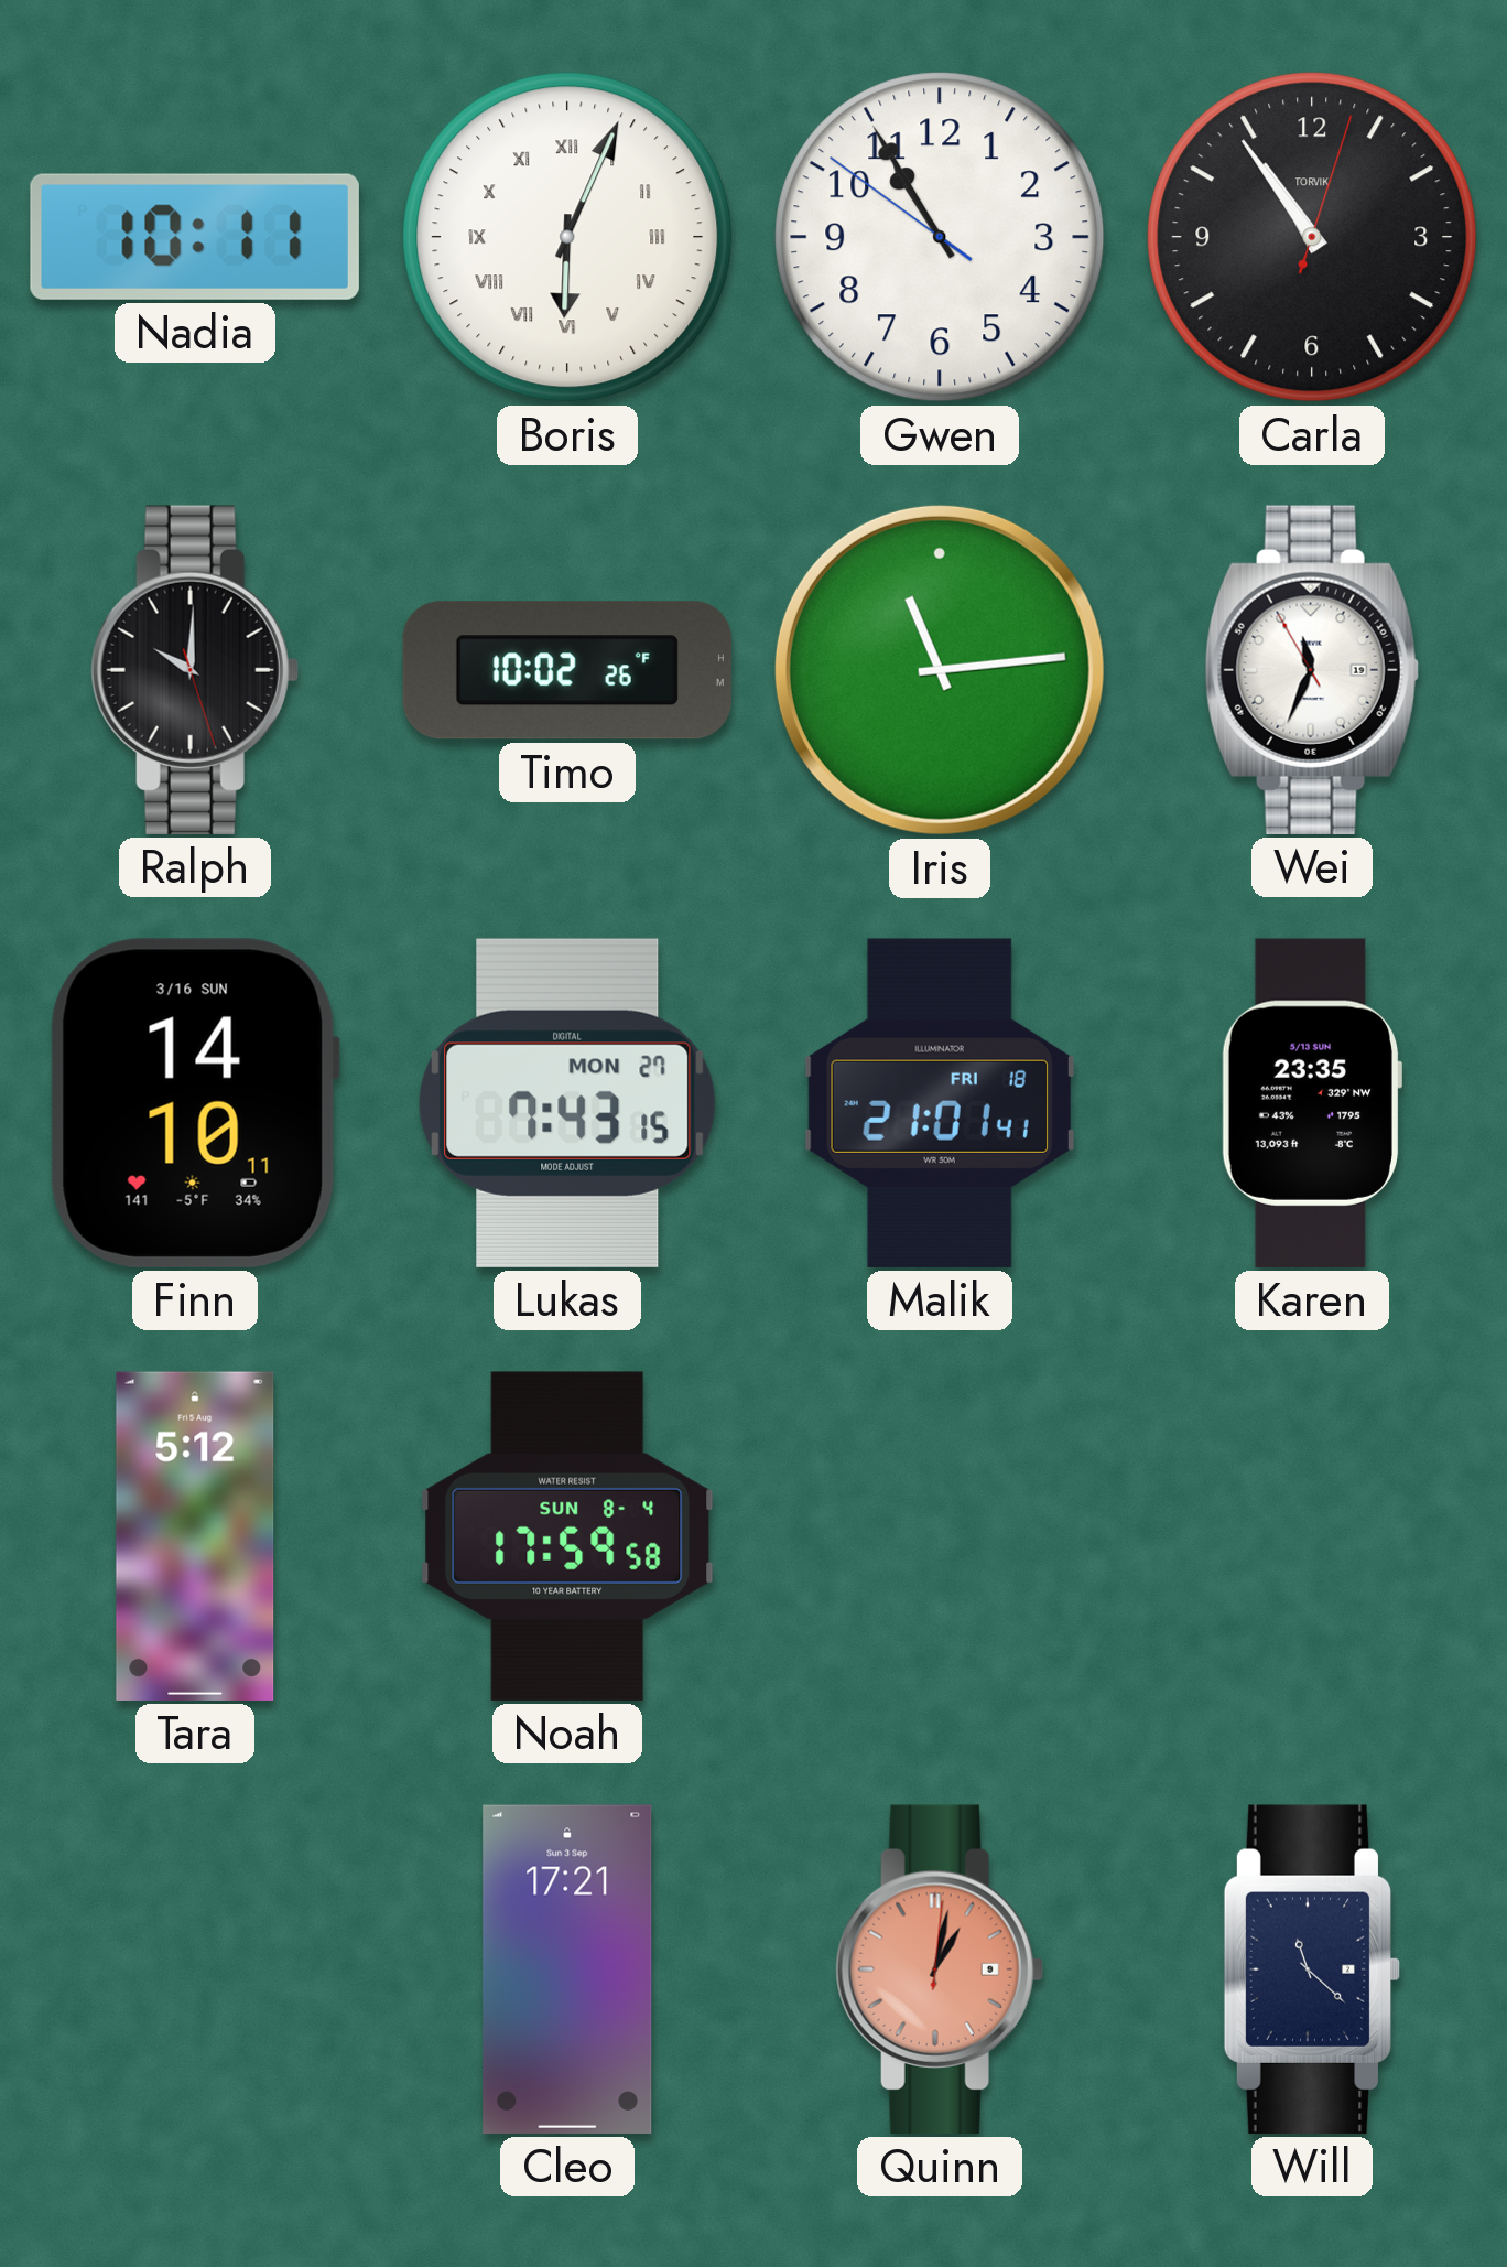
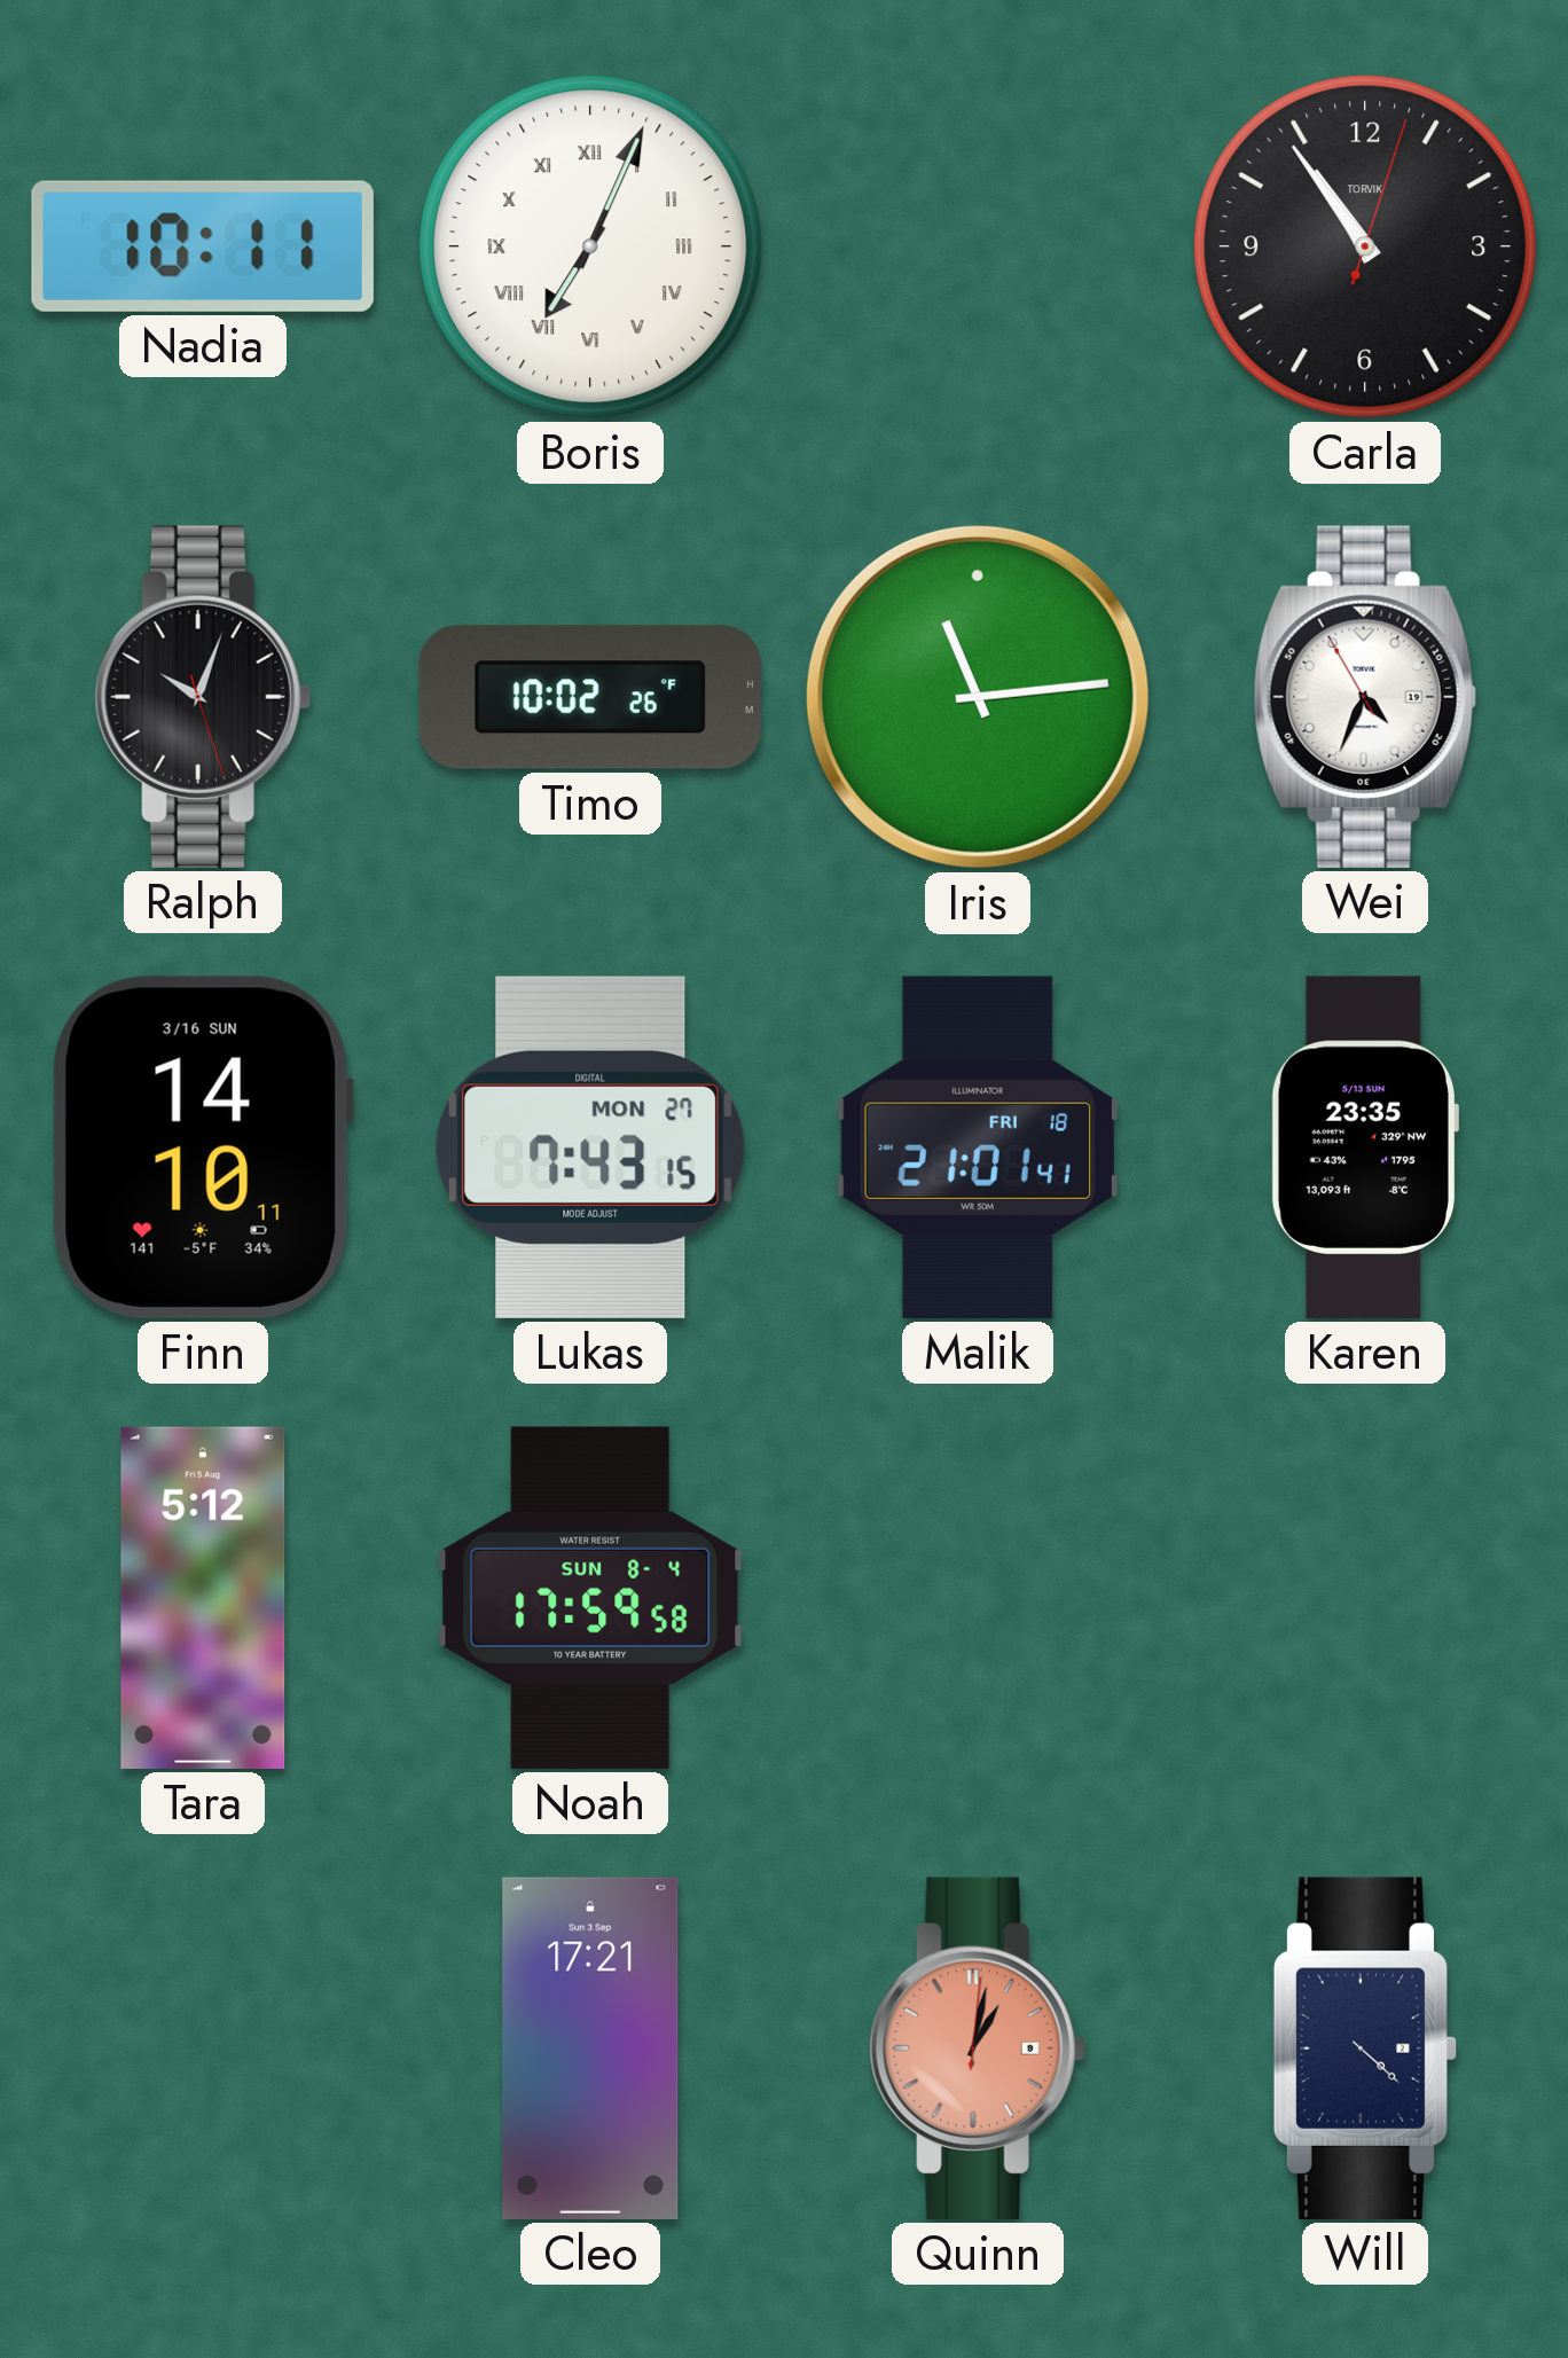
Boris: 6:04 -> 7:04 (590, 246)
Gwen: 10:54 -> none (940, 237)
Ralph: 10:00 -> 10:03 (203, 697)
Wei: 11:33 -> 4:33 (1365, 697)
Will: 11:22 -> 4:22 (1365, 2048)
